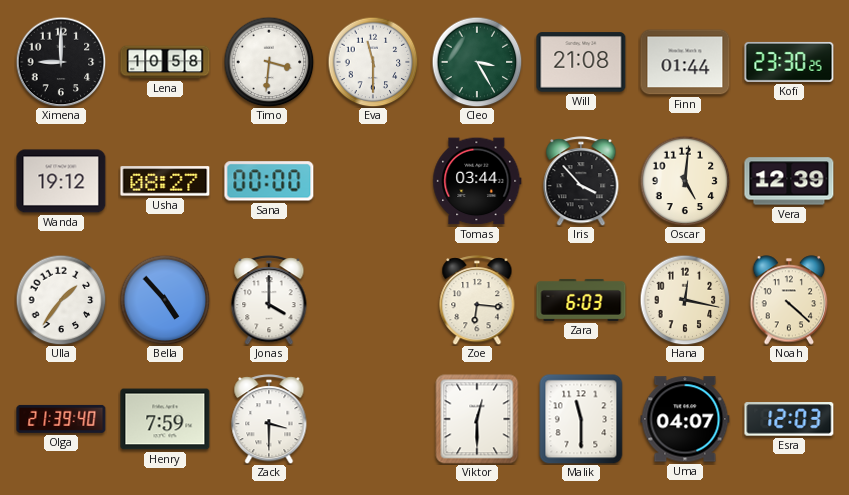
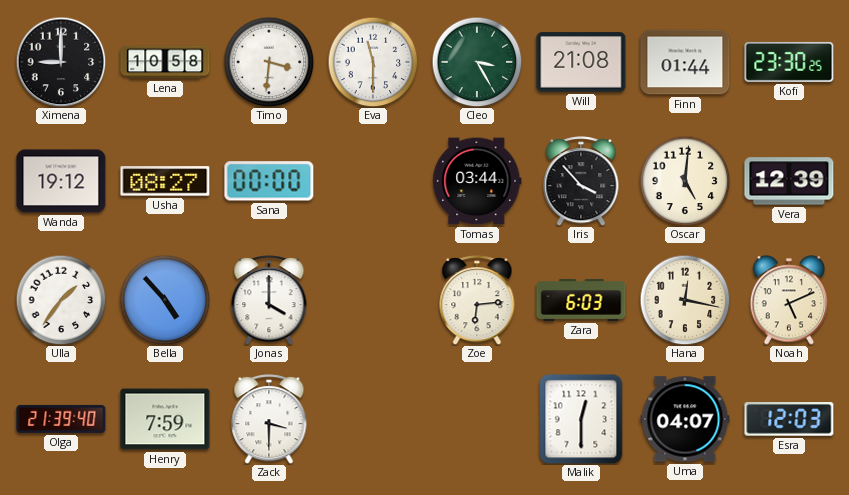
Zoe: 6:16 -> 6:14 (477, 300)
Noah: 4:22 -> 5:11 (789, 300)
Viktor: 12:30 -> none (477, 419)
Malik: 11:30 -> 12:30 (581, 419)
